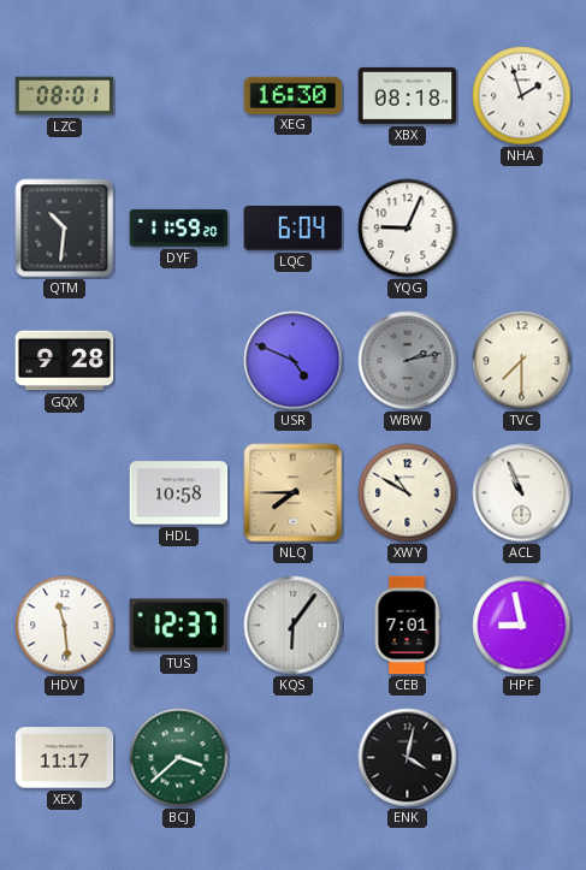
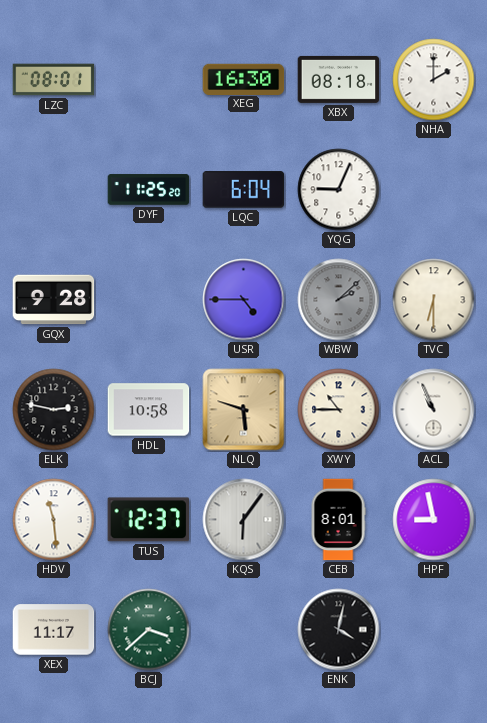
NHA: 1:57 -> 2:00 (434, 80)
QTM: 10:31 -> none (65, 229)
DYF: 11:59 -> 11:25 (149, 190)
USR: 4:49 -> 4:45 (244, 300)
WBW: 2:13 -> 2:08 (339, 300)
TVC: 7:30 -> 6:30 (434, 300)
ELK: none -> 2:47 (54, 410)
NLQ: 7:45 -> 5:48 (244, 410)
XWY: 10:50 -> 10:45 (339, 410)
CEB: 7:01 -> 8:01 (338, 520)
